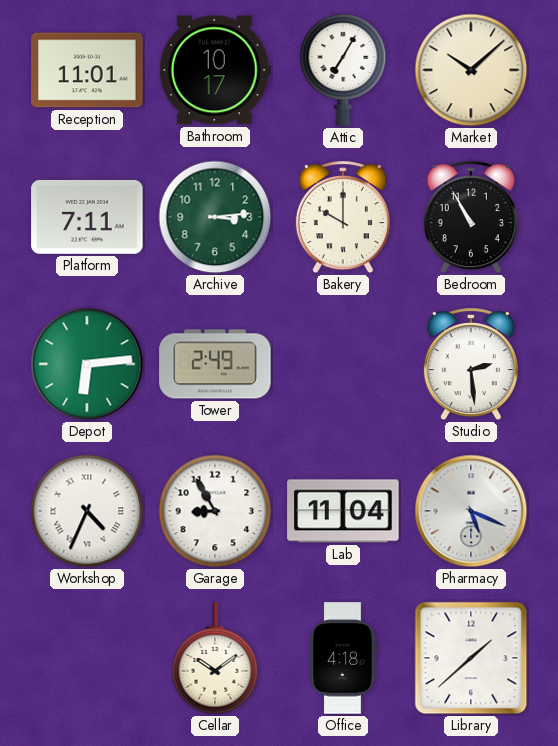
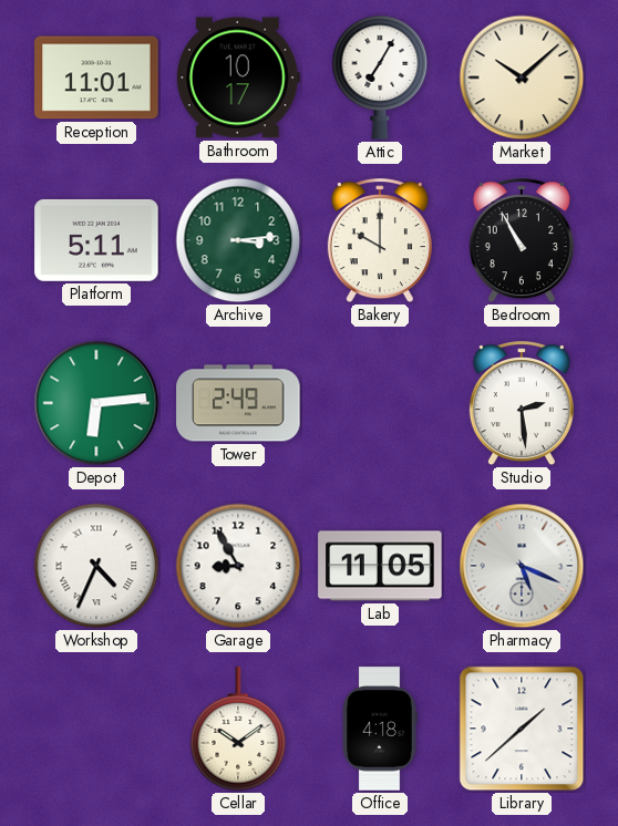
Platform: 7:11 -> 5:11 (96, 240)
Lab: 11:04 -> 11:05 (380, 566)
